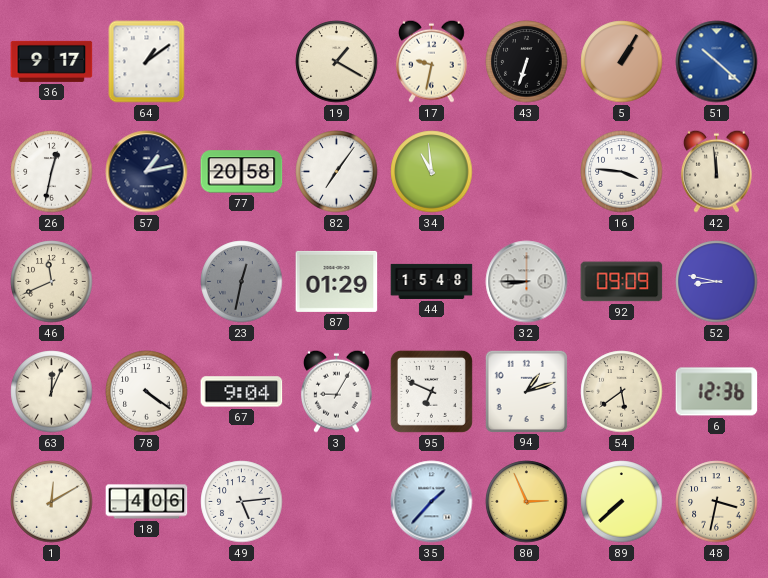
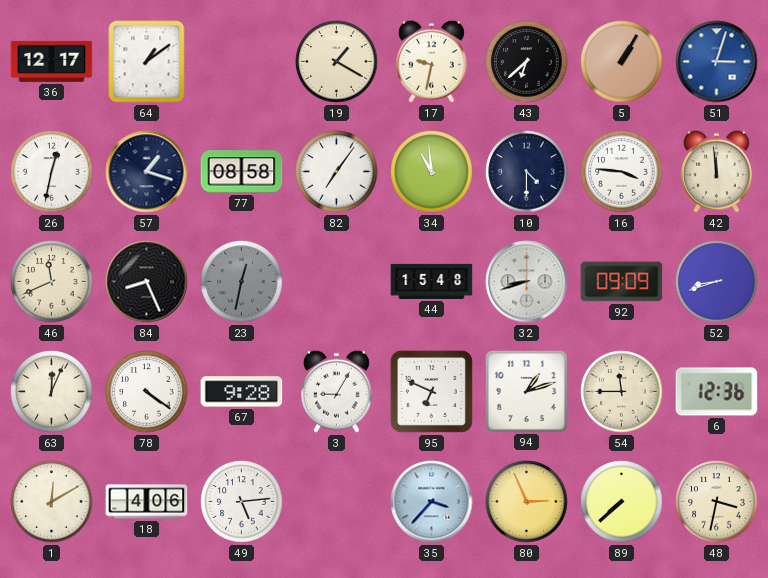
36: 9:17 -> 12:17 (52, 61)
43: 6:33 -> 6:38 (527, 62)
51: 10:22 -> 3:03 (717, 62)
57: 1:13 -> 1:18 (147, 172)
77: 20:58 -> 08:58 (242, 172)
10: none -> 4:30 (527, 172)
84: none -> 8:26 (147, 282)
87: 01:29 -> none (337, 281)
32: 8:45 -> 8:42 (527, 282)
52: 8:47 -> 8:42 (717, 282)
67: 9:04 -> 9:28 (242, 392)
54: 5:39 -> 11:45 (622, 392)
35: 1:37 -> 3:37 (432, 502)
